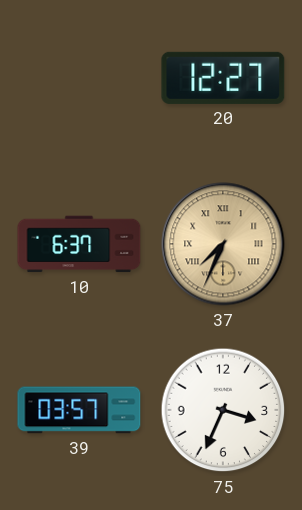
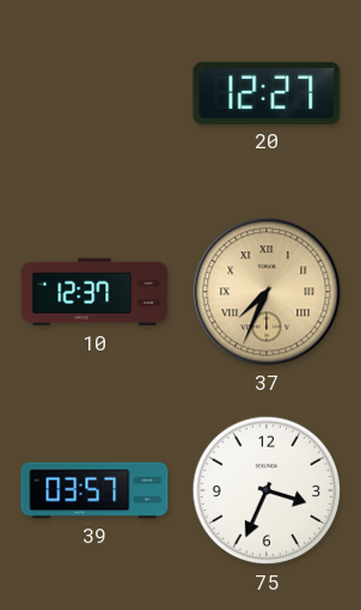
10: 6:37 -> 12:37 (94, 292)
